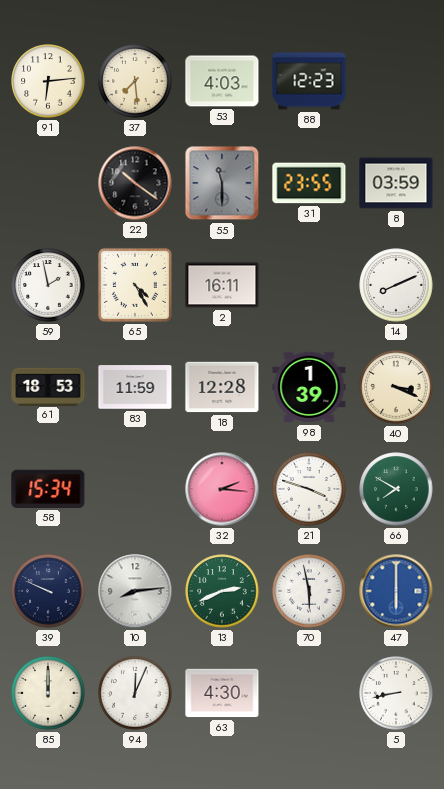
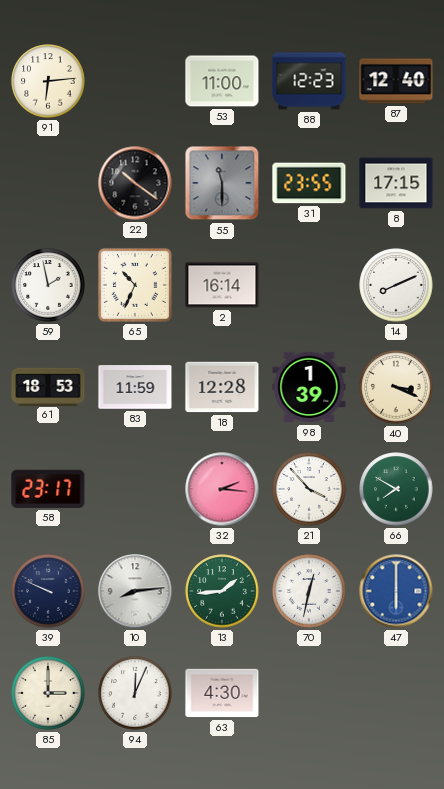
37: 7:29 -> none (135, 81)
53: 4:03 -> 11:00 (222, 81)
87: none -> 12:40 (396, 81)
8: 03:59 -> 17:15 (396, 183)
65: 4:25 -> 10:34 (135, 285)
2: 16:11 -> 16:14 (222, 285)
58: 15:34 -> 23:17 (48, 489)
21: 3:48 -> 3:53 (309, 489)
13: 2:41 -> 1:44 (222, 591)
70: 5:58 -> 12:32 (309, 591)
85: 12:00 -> 3:00 (48, 693)
5: 8:43 -> none (396, 693)
